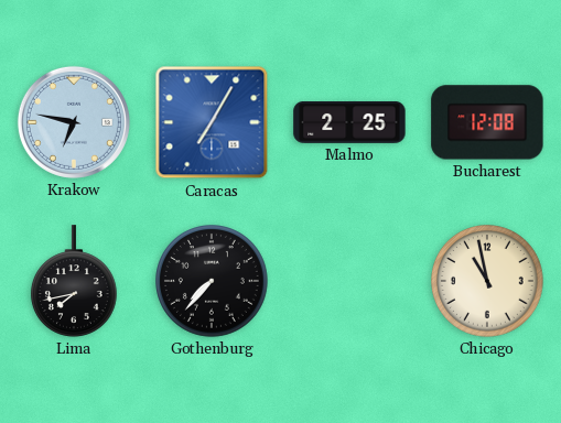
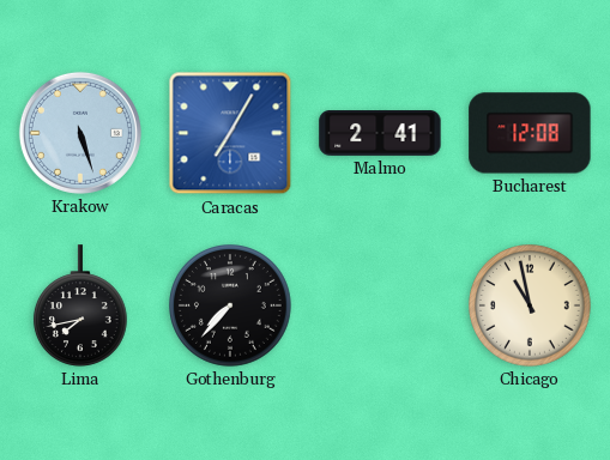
Krakow: 6:47 -> 5:27 (80, 133)
Malmo: 2:25 -> 2:41 (380, 134)
